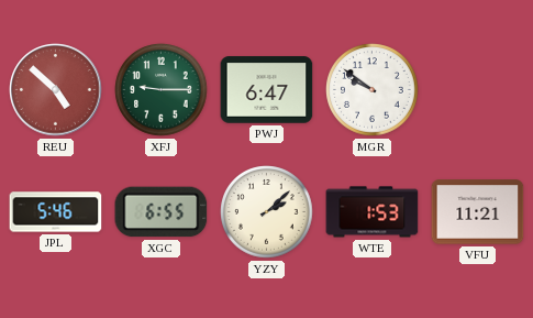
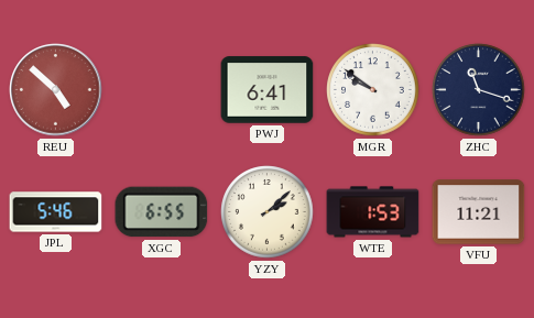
XFJ: 9:15 -> none (162, 90)
PWJ: 6:47 -> 6:41 (268, 90)
ZHC: none -> 11:18 (479, 90)
